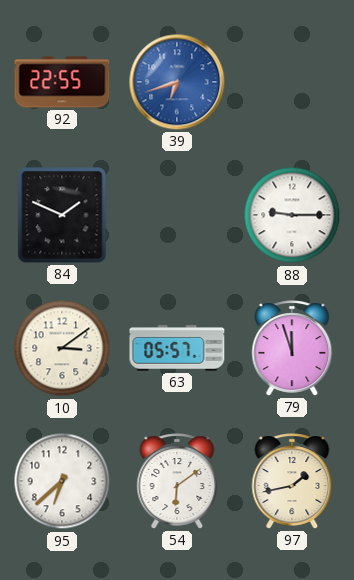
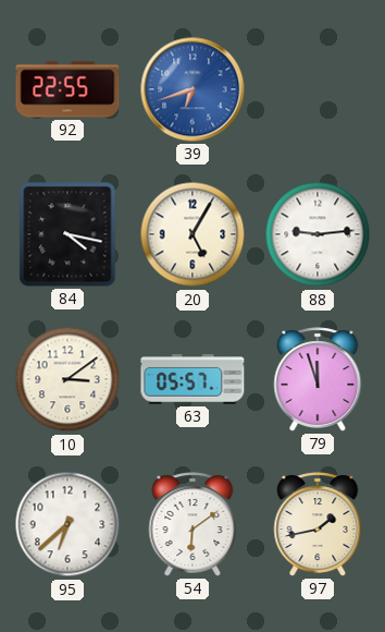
84: 1:49 -> 4:17 (67, 234)
20: none -> 5:05 (192, 234)
88: 9:15 -> 9:14 (318, 234)
